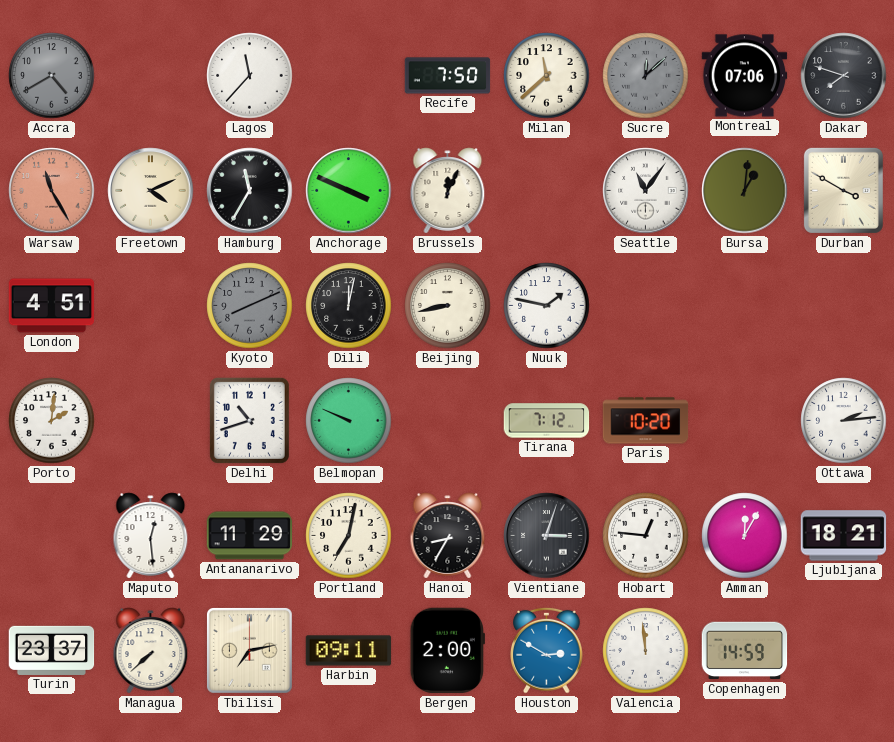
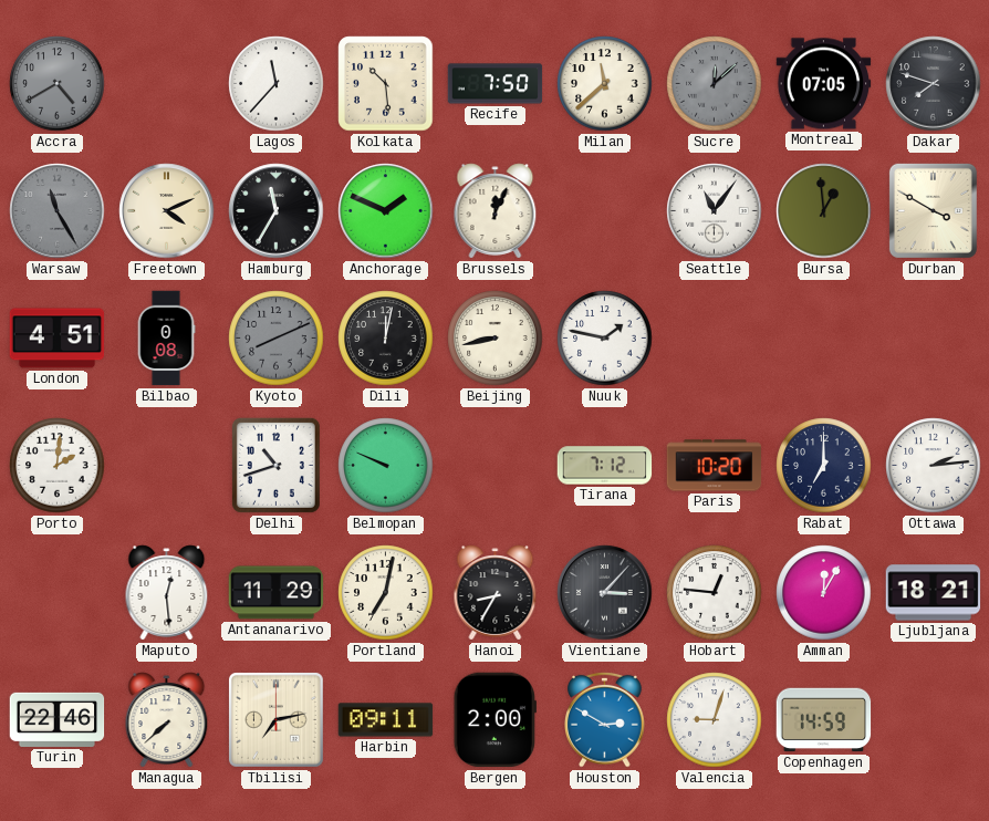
Kolkata: none -> 10:29 (386, 84)
Montreal: 07:06 -> 07:05 (824, 84)
Warsaw dial: salmon -> grey (58, 211)
Anchorage: 3:49 -> 1:49 (386, 211)
Bursa: 1:01 -> 12:59 (824, 211)
Bilbao: none -> 0:08 (166, 339)
Rabat: none -> 7:00 (824, 466)
Vientiane: 3:03 -> 3:07 (605, 593)
Turin: 23:37 -> 22:46 (58, 719)
Valencia: 11:59 -> 9:03 (715, 720)
